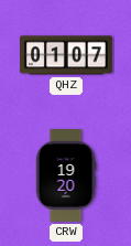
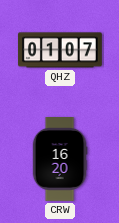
CRW: 19:20 -> 16:20 (60, 160)
